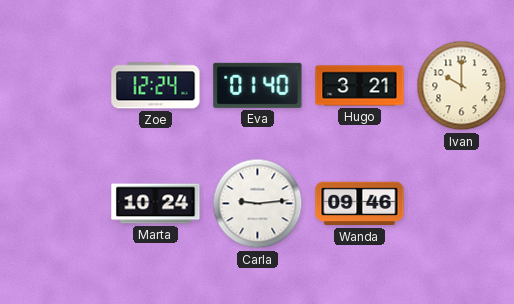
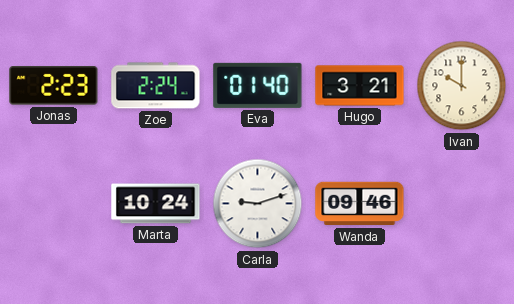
Jonas: none -> 2:23 (54, 86)
Zoe: 12:24 -> 2:24 (156, 86)
Carla: 9:14 -> 9:12 (258, 204)
